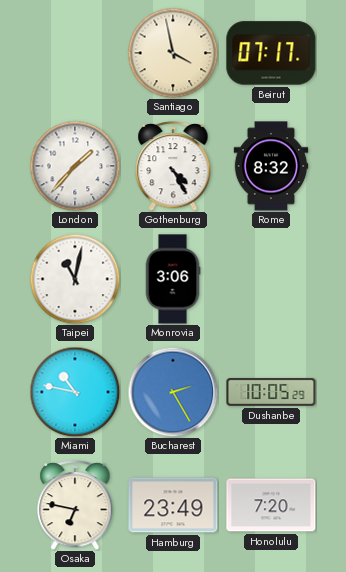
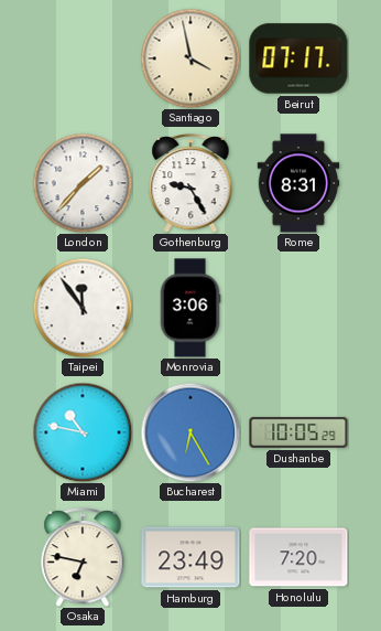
Gothenburg: 4:25 -> 9:25 (190, 183)
Rome: 8:32 -> 8:31 (298, 183)
Taipei: 11:02 -> 11:54 (83, 308)
Bucharest: 2:25 -> 6:25 (190, 432)
